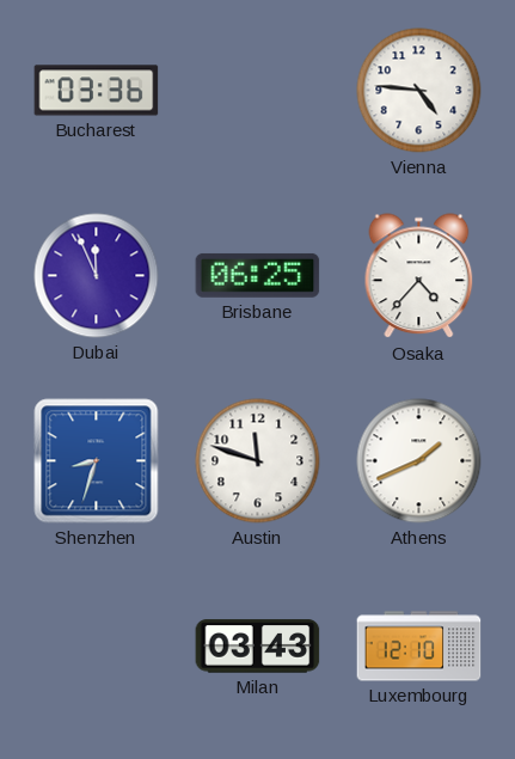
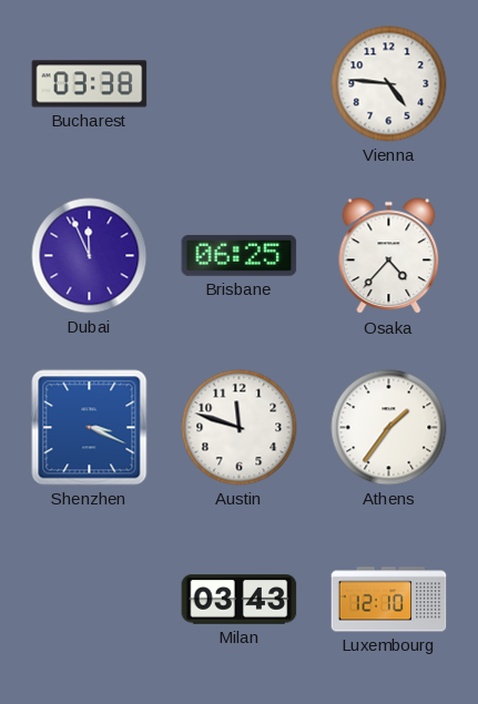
Bucharest: 03:36 -> 03:38 (90, 84)
Shenzhen: 8:33 -> 3:19 (90, 428)
Athens: 1:41 -> 1:36 (389, 428)
